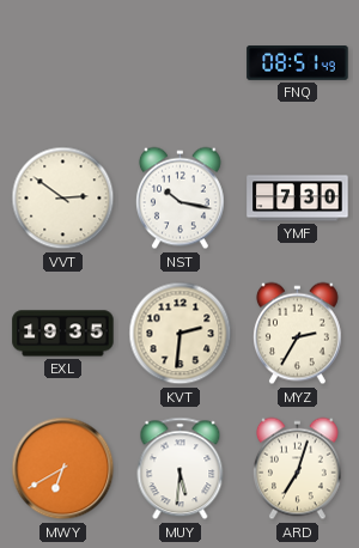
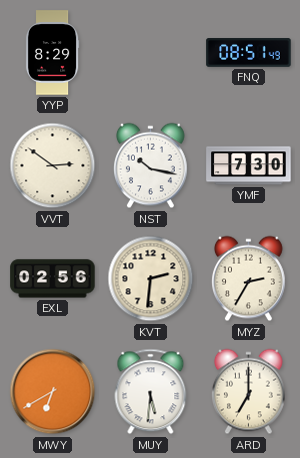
YYP: none -> 8:29 (52, 53)
EXL: 19:35 -> 02:56 (53, 279)
ARD: 7:03 -> 7:00 (248, 392)
